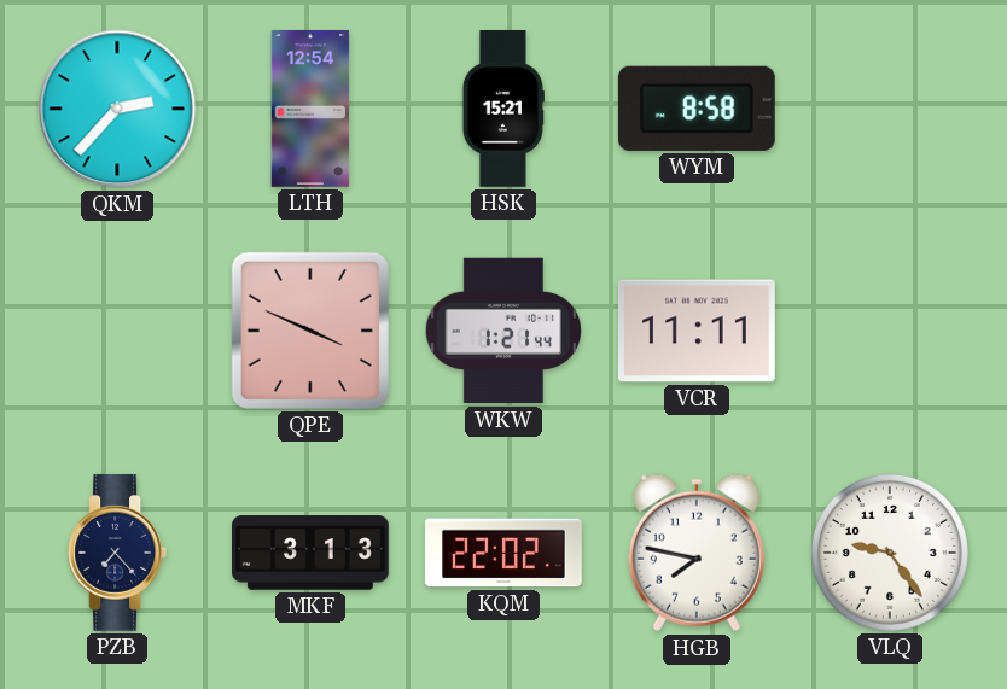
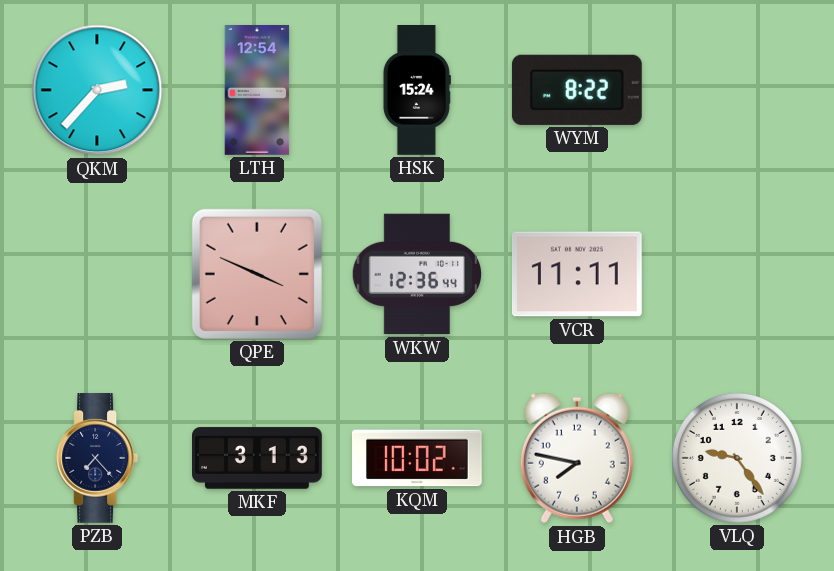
HSK: 15:21 -> 15:24 (417, 91)
WYM: 8:58 -> 8:22 (577, 90)
WKW: 1:21 -> 12:36 (416, 274)
KQM: 22:02 -> 10:02 (417, 458)
